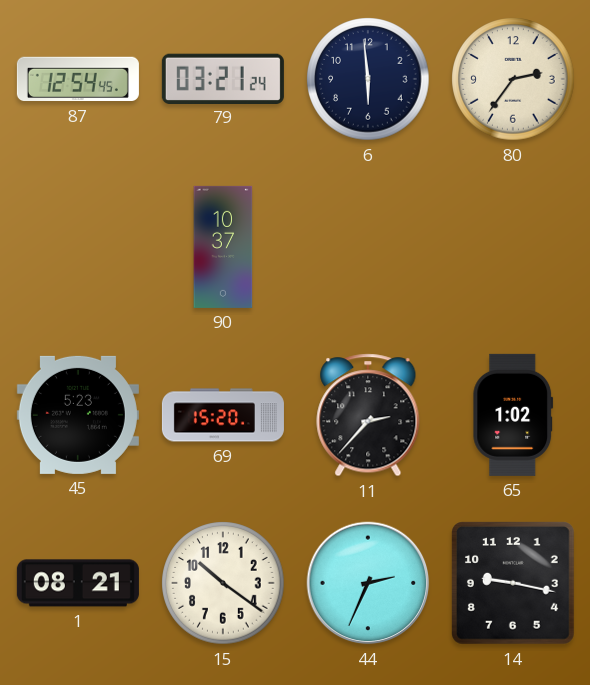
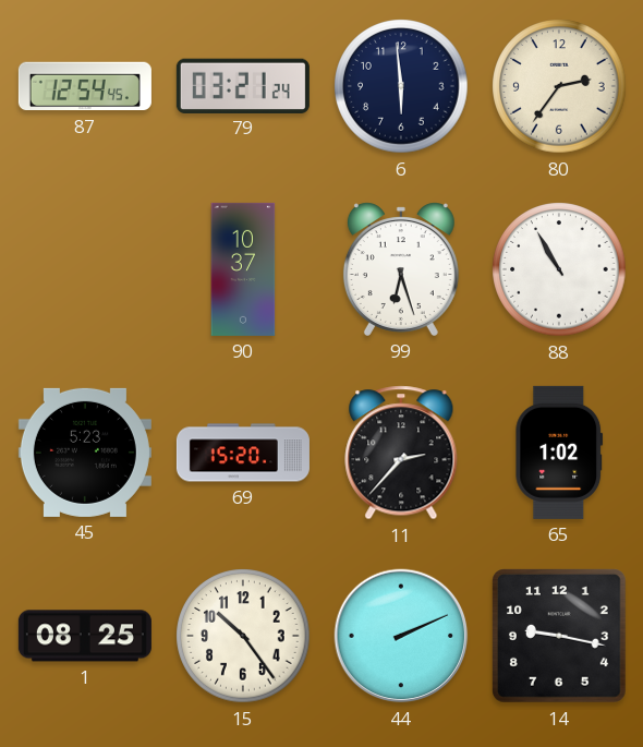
99: none -> 6:27 (401, 269)
88: none -> 10:55 (559, 269)
1: 08:21 -> 08:25 (85, 636)
15: 10:21 -> 10:24 (243, 636)
44: 2:34 -> 2:11 (401, 636)
